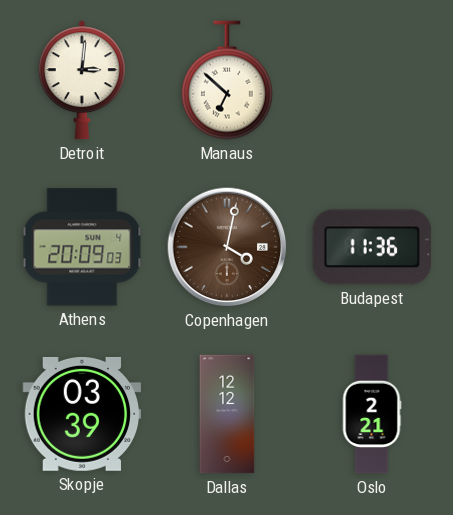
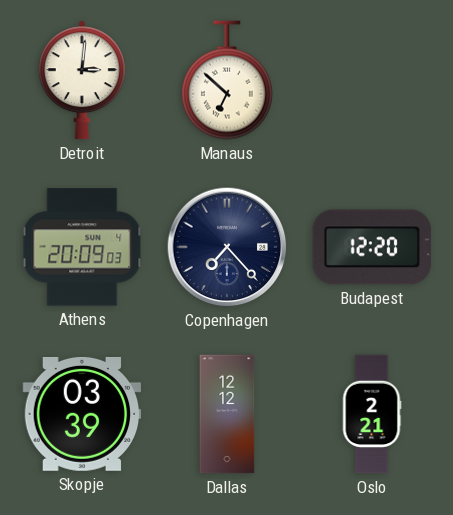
Copenhagen: 4:02 -> 7:23 (227, 247)
Copenhagen dial: brown -> navy (227, 247)
Budapest: 11:36 -> 12:20 (372, 247)
